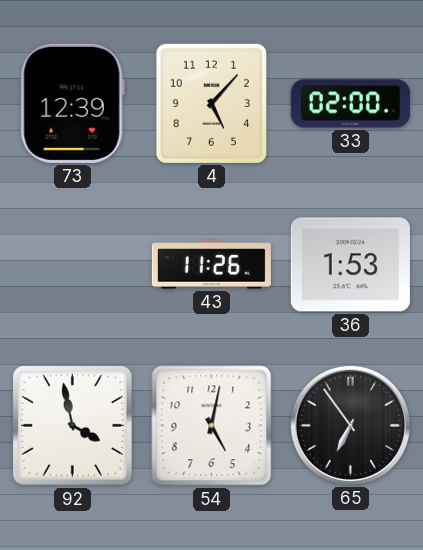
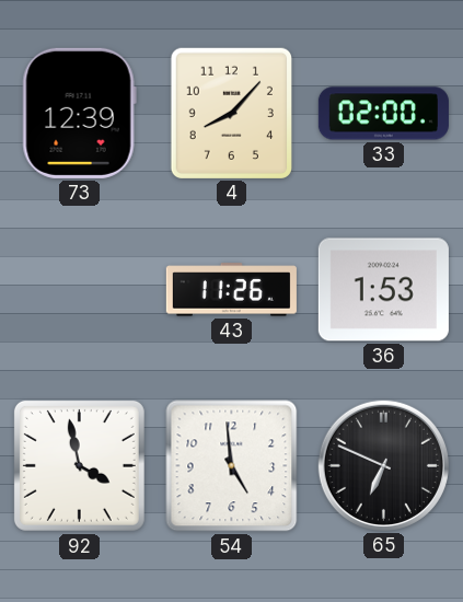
4: 5:07 -> 8:07 (231, 113)
54: 5:02 -> 4:59 (232, 466)
65: 6:54 -> 6:49 (383, 465)
